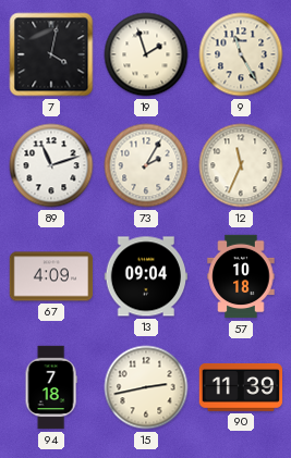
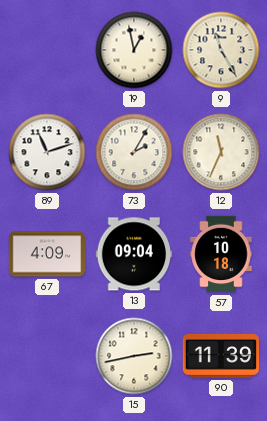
7: 4:02 -> none (51, 54)
19: 1:57 -> 12:58 (134, 50)
94: 7:18 -> none (51, 387)
